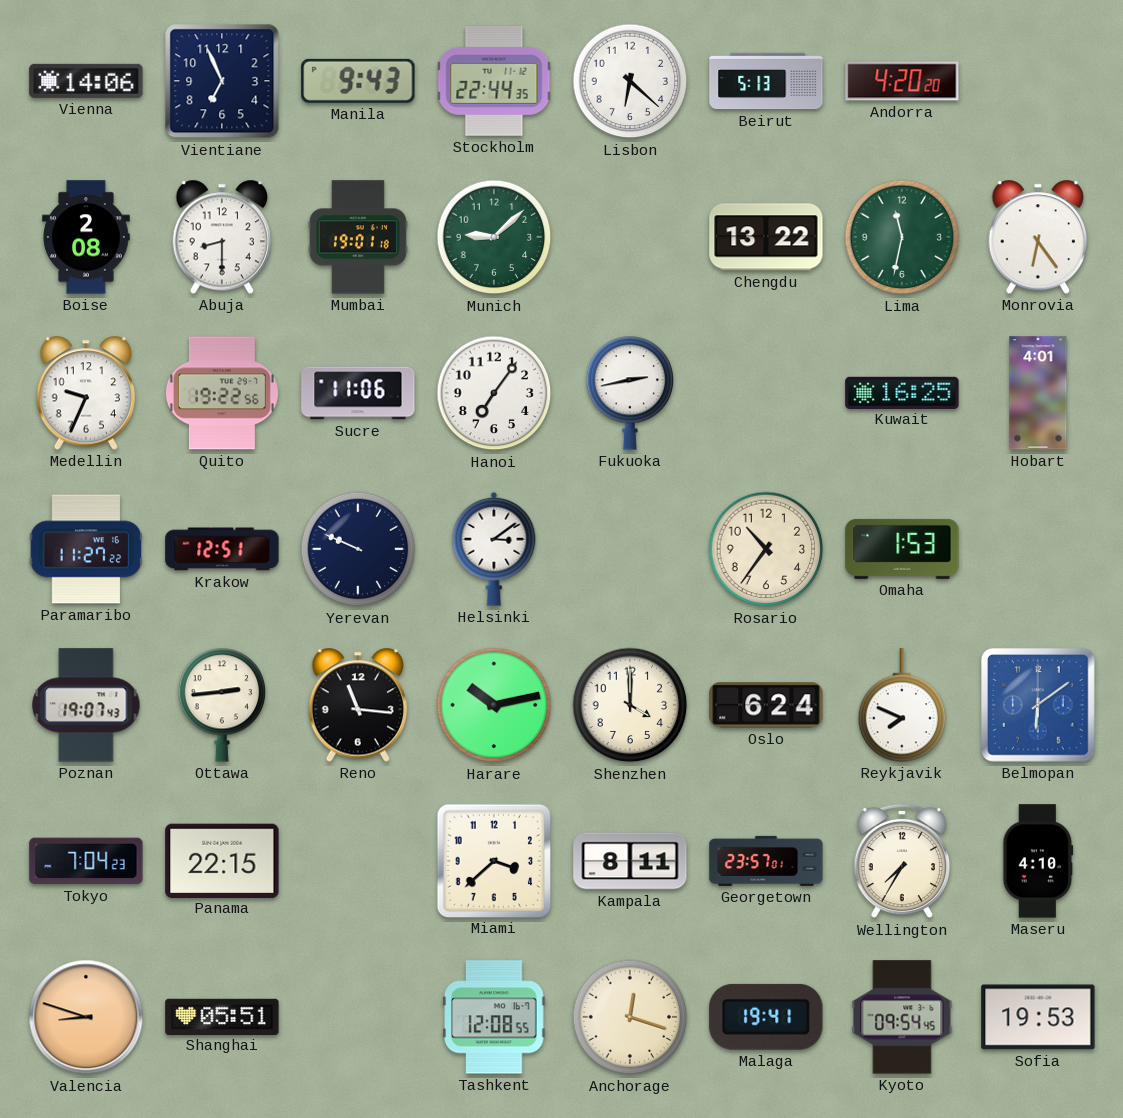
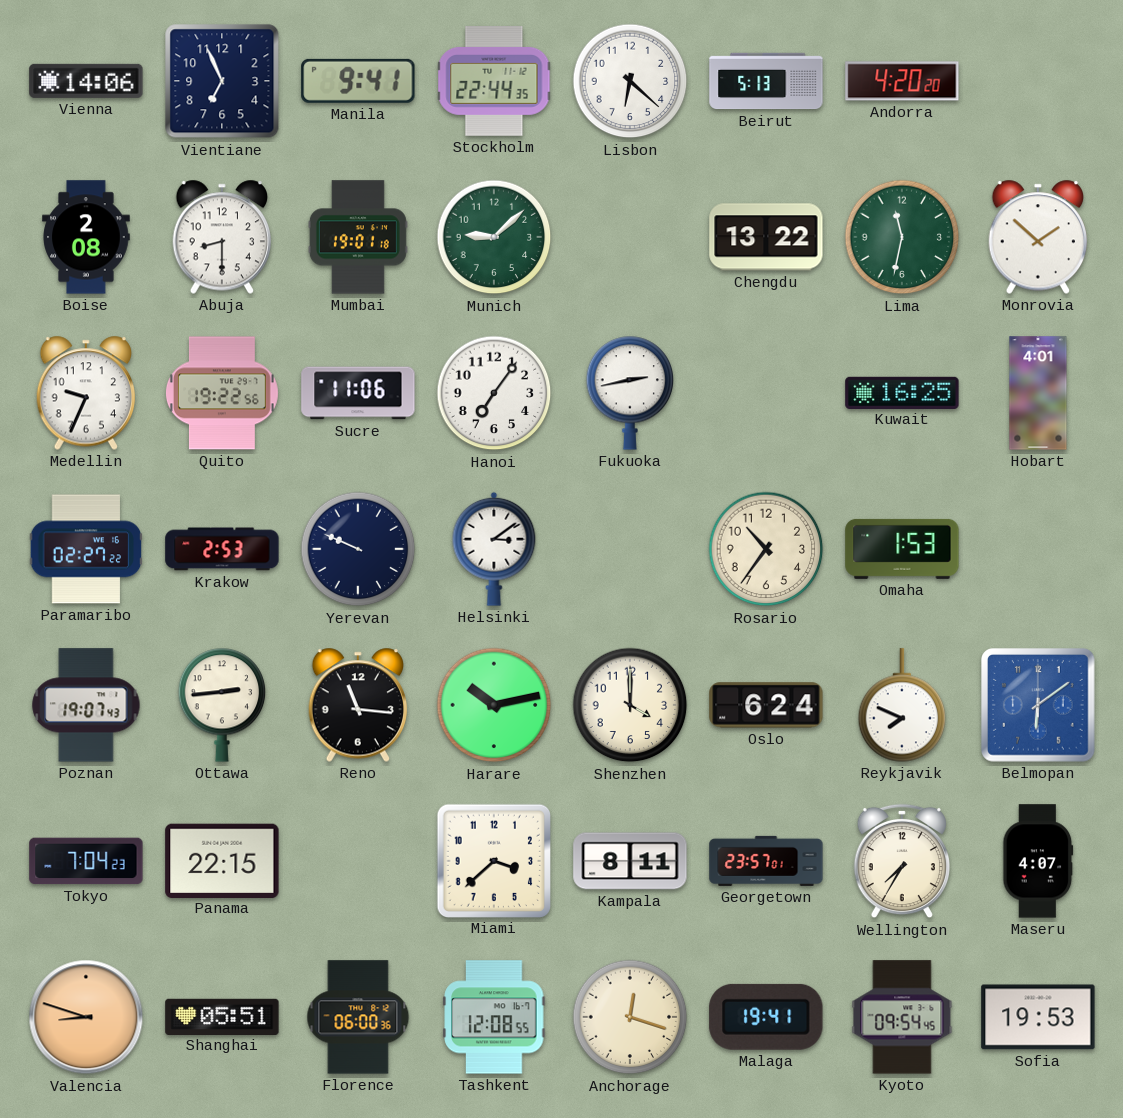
Manila: 9:43 -> 9:41 (358, 81)
Monrovia: 6:24 -> 1:52 (1038, 237)
Paramaribo: 11:27 -> 02:27 (86, 549)
Krakow: 12:51 -> 2:53 (222, 549)
Maseru: 4:10 -> 4:07 (1038, 861)
Florence: none -> 06:00 (358, 1017)
